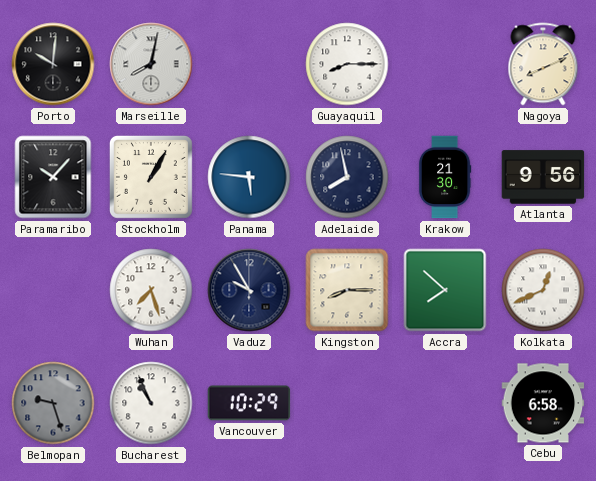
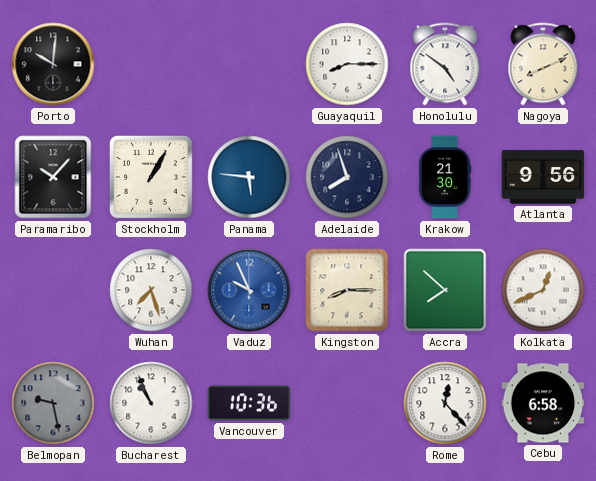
Marseille: 8:02 -> none (151, 64)
Honolulu: none -> 4:51 (445, 64)
Adelaide: 7:58 -> 7:57 (347, 177)
Vaduz: 9:55 -> 9:56 (249, 290)
Vaduz dial: navy -> blue (249, 290)
Belmopan: 9:27 -> 9:28 (53, 403)
Vancouver: 10:29 -> 10:36 (249, 403)
Rome: none -> 12:23 (445, 403)
